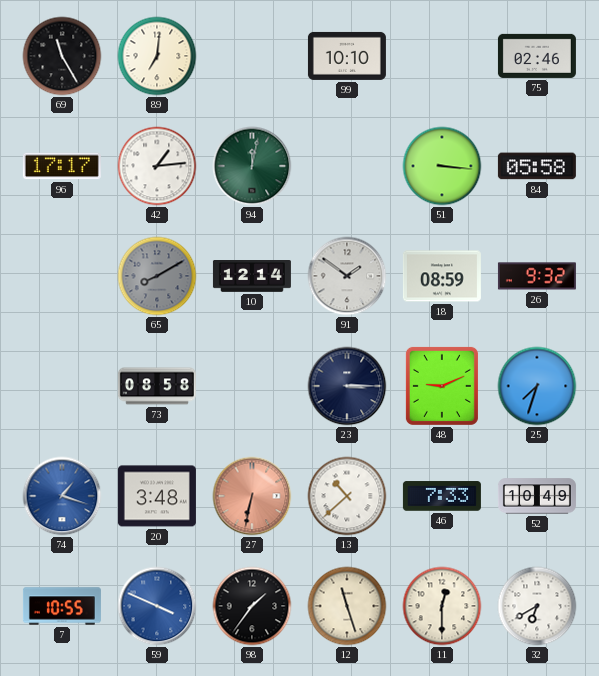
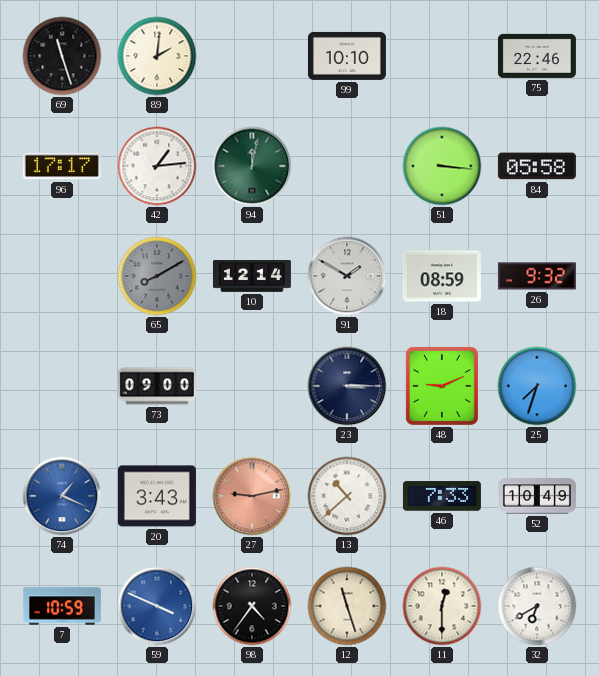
69: 11:25 -> 11:27 (62, 56)
89: 7:01 -> 2:01 (157, 56)
75: 02:46 -> 22:46 (537, 56)
91: 1:51 -> 1:50 (347, 276)
73: 08:58 -> 09:00 (157, 386)
74: 1:18 -> 1:19 (62, 496)
20: 3:48 -> 3:43 (157, 496)
27: 6:32 -> 9:13 (252, 496)
7: 10:55 -> 10:59 (62, 606)
98: 1:36 -> 4:36 (252, 606)
